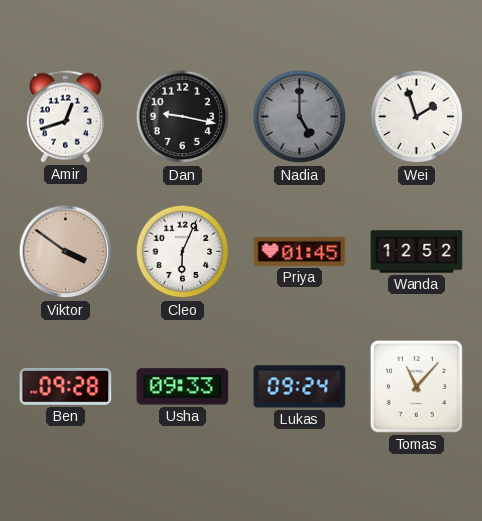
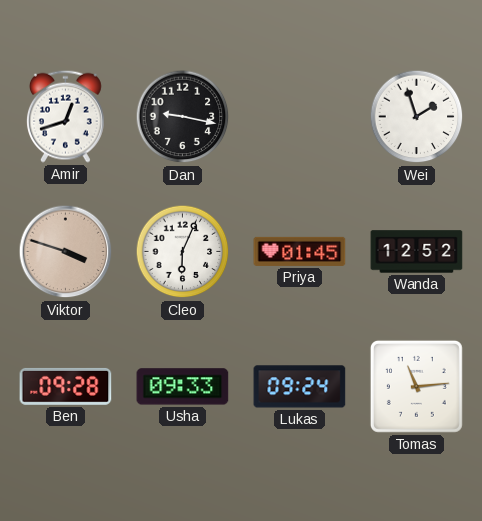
Nadia: 5:00 -> none (300, 117)
Viktor: 3:51 -> 3:48 (66, 252)
Tomas: 11:07 -> 11:14 (416, 386)
